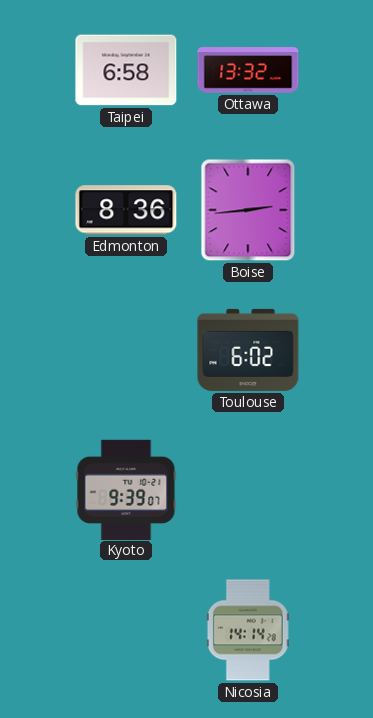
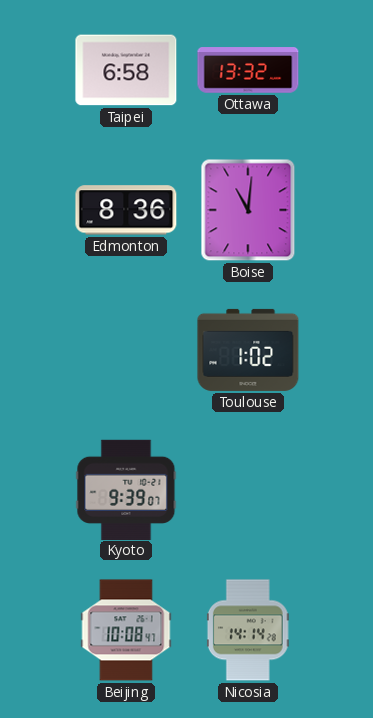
Boise: 2:44 -> 11:01 (248, 210)
Toulouse: 6:02 -> 1:02 (248, 350)
Beijing: none -> 10:08 (126, 630)
